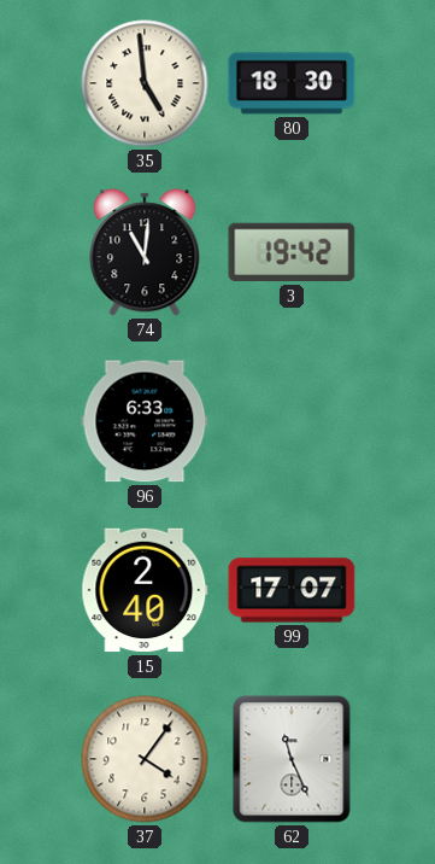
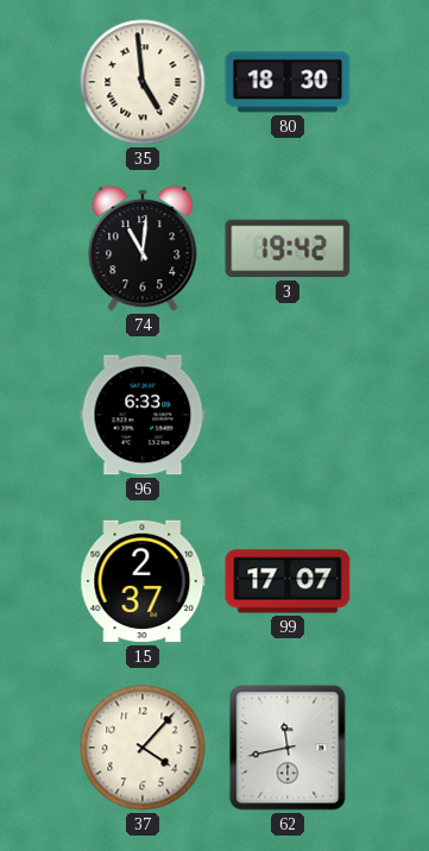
15: 2:40 -> 2:37 (143, 581)
37: 4:06 -> 4:07 (143, 748)
62: 11:26 -> 11:43 (288, 748)
